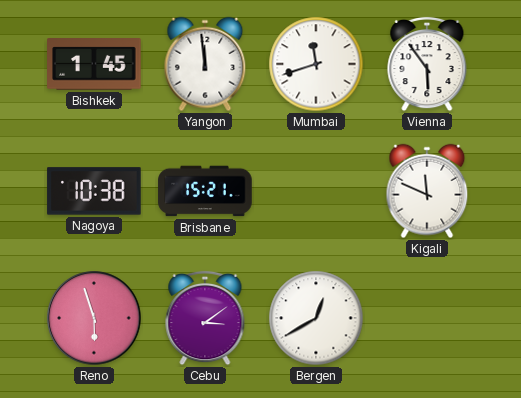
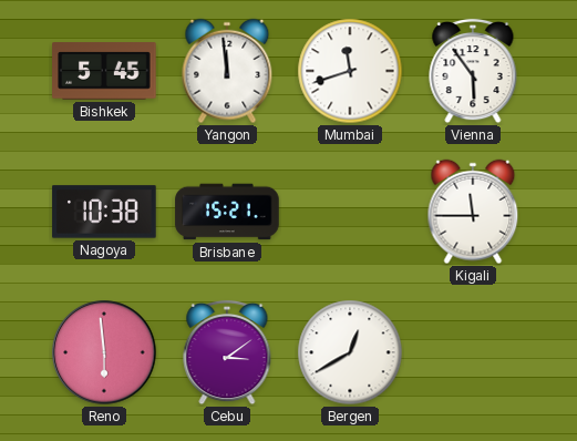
Bishkek: 1:45 -> 5:45 (104, 71)
Kigali: 11:49 -> 11:45 (473, 212)
Reno: 5:57 -> 5:59 (104, 352)
